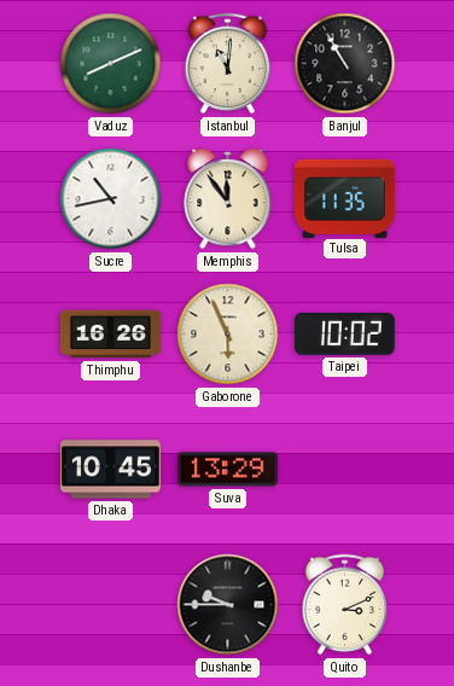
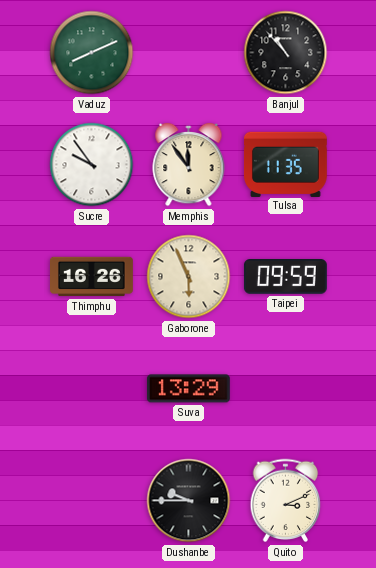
Istanbul: 11:01 -> none (228, 64)
Banjul: 10:55 -> 10:53 (286, 53)
Sucre: 10:43 -> 9:54 (92, 165)
Taipei: 10:02 -> 09:59 (285, 277)
Dhaka: 10:45 -> none (110, 470)
